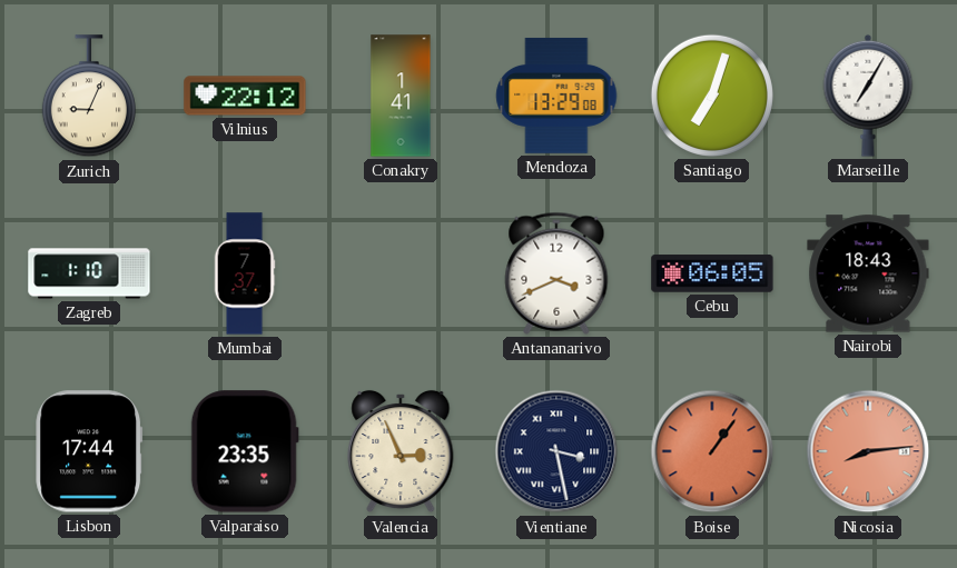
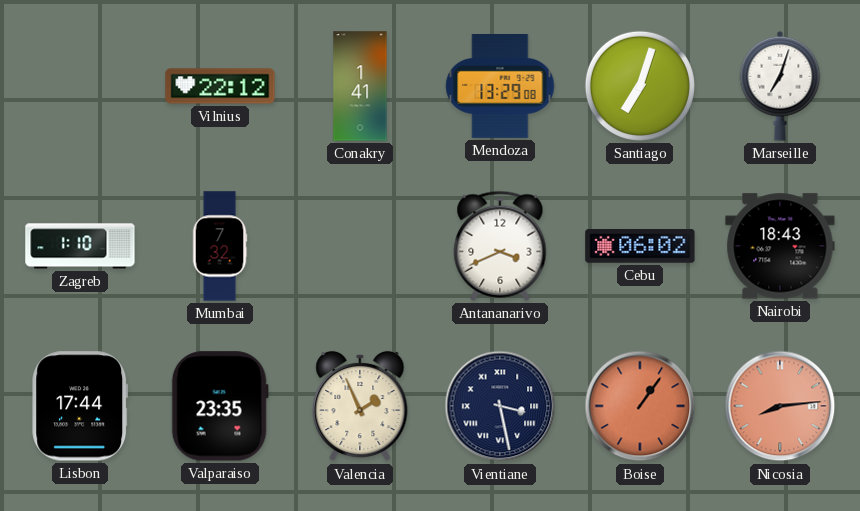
Zurich: 9:04 -> none (89, 97)
Marseille: 7:05 -> 7:03 (780, 86)
Mumbai: 7:37 -> 7:32 (220, 246)
Cebu: 06:05 -> 06:02 (640, 246)
Valencia: 2:56 -> 1:56 (360, 406)
